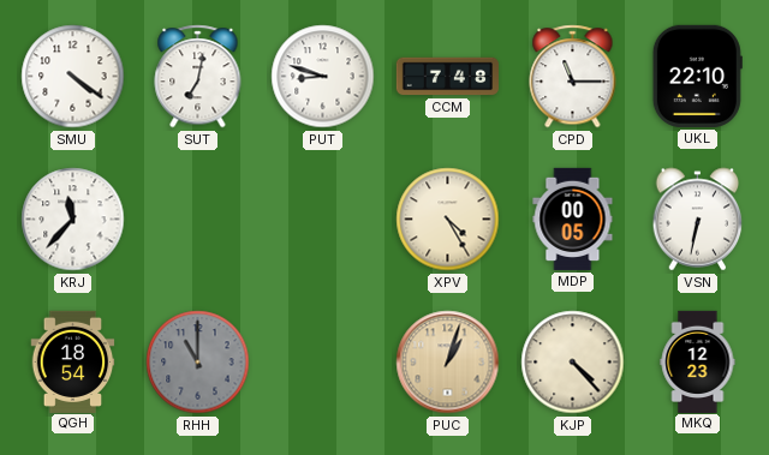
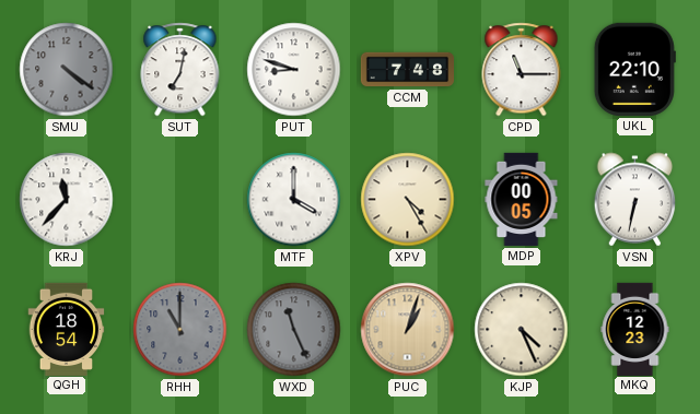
SMU dial: white -> grey (67, 70)
MTF: none -> 4:00 (294, 200)
WXD: none -> 11:26 (294, 330)
KJP: 4:23 -> 4:26 (522, 330)
